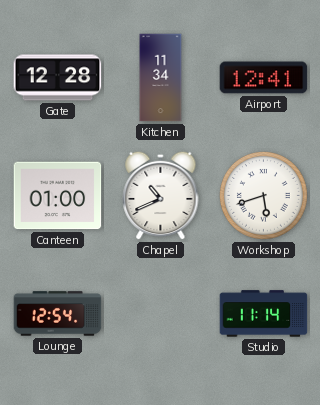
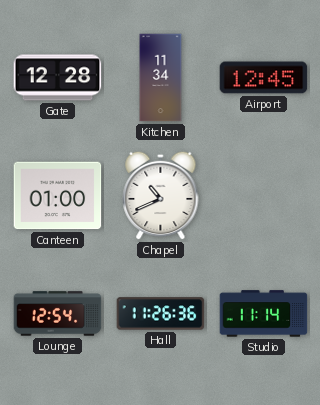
Airport: 12:41 -> 12:45 (264, 78)
Workshop: 5:42 -> none (263, 195)
Hall: none -> 11:26 (161, 314)
